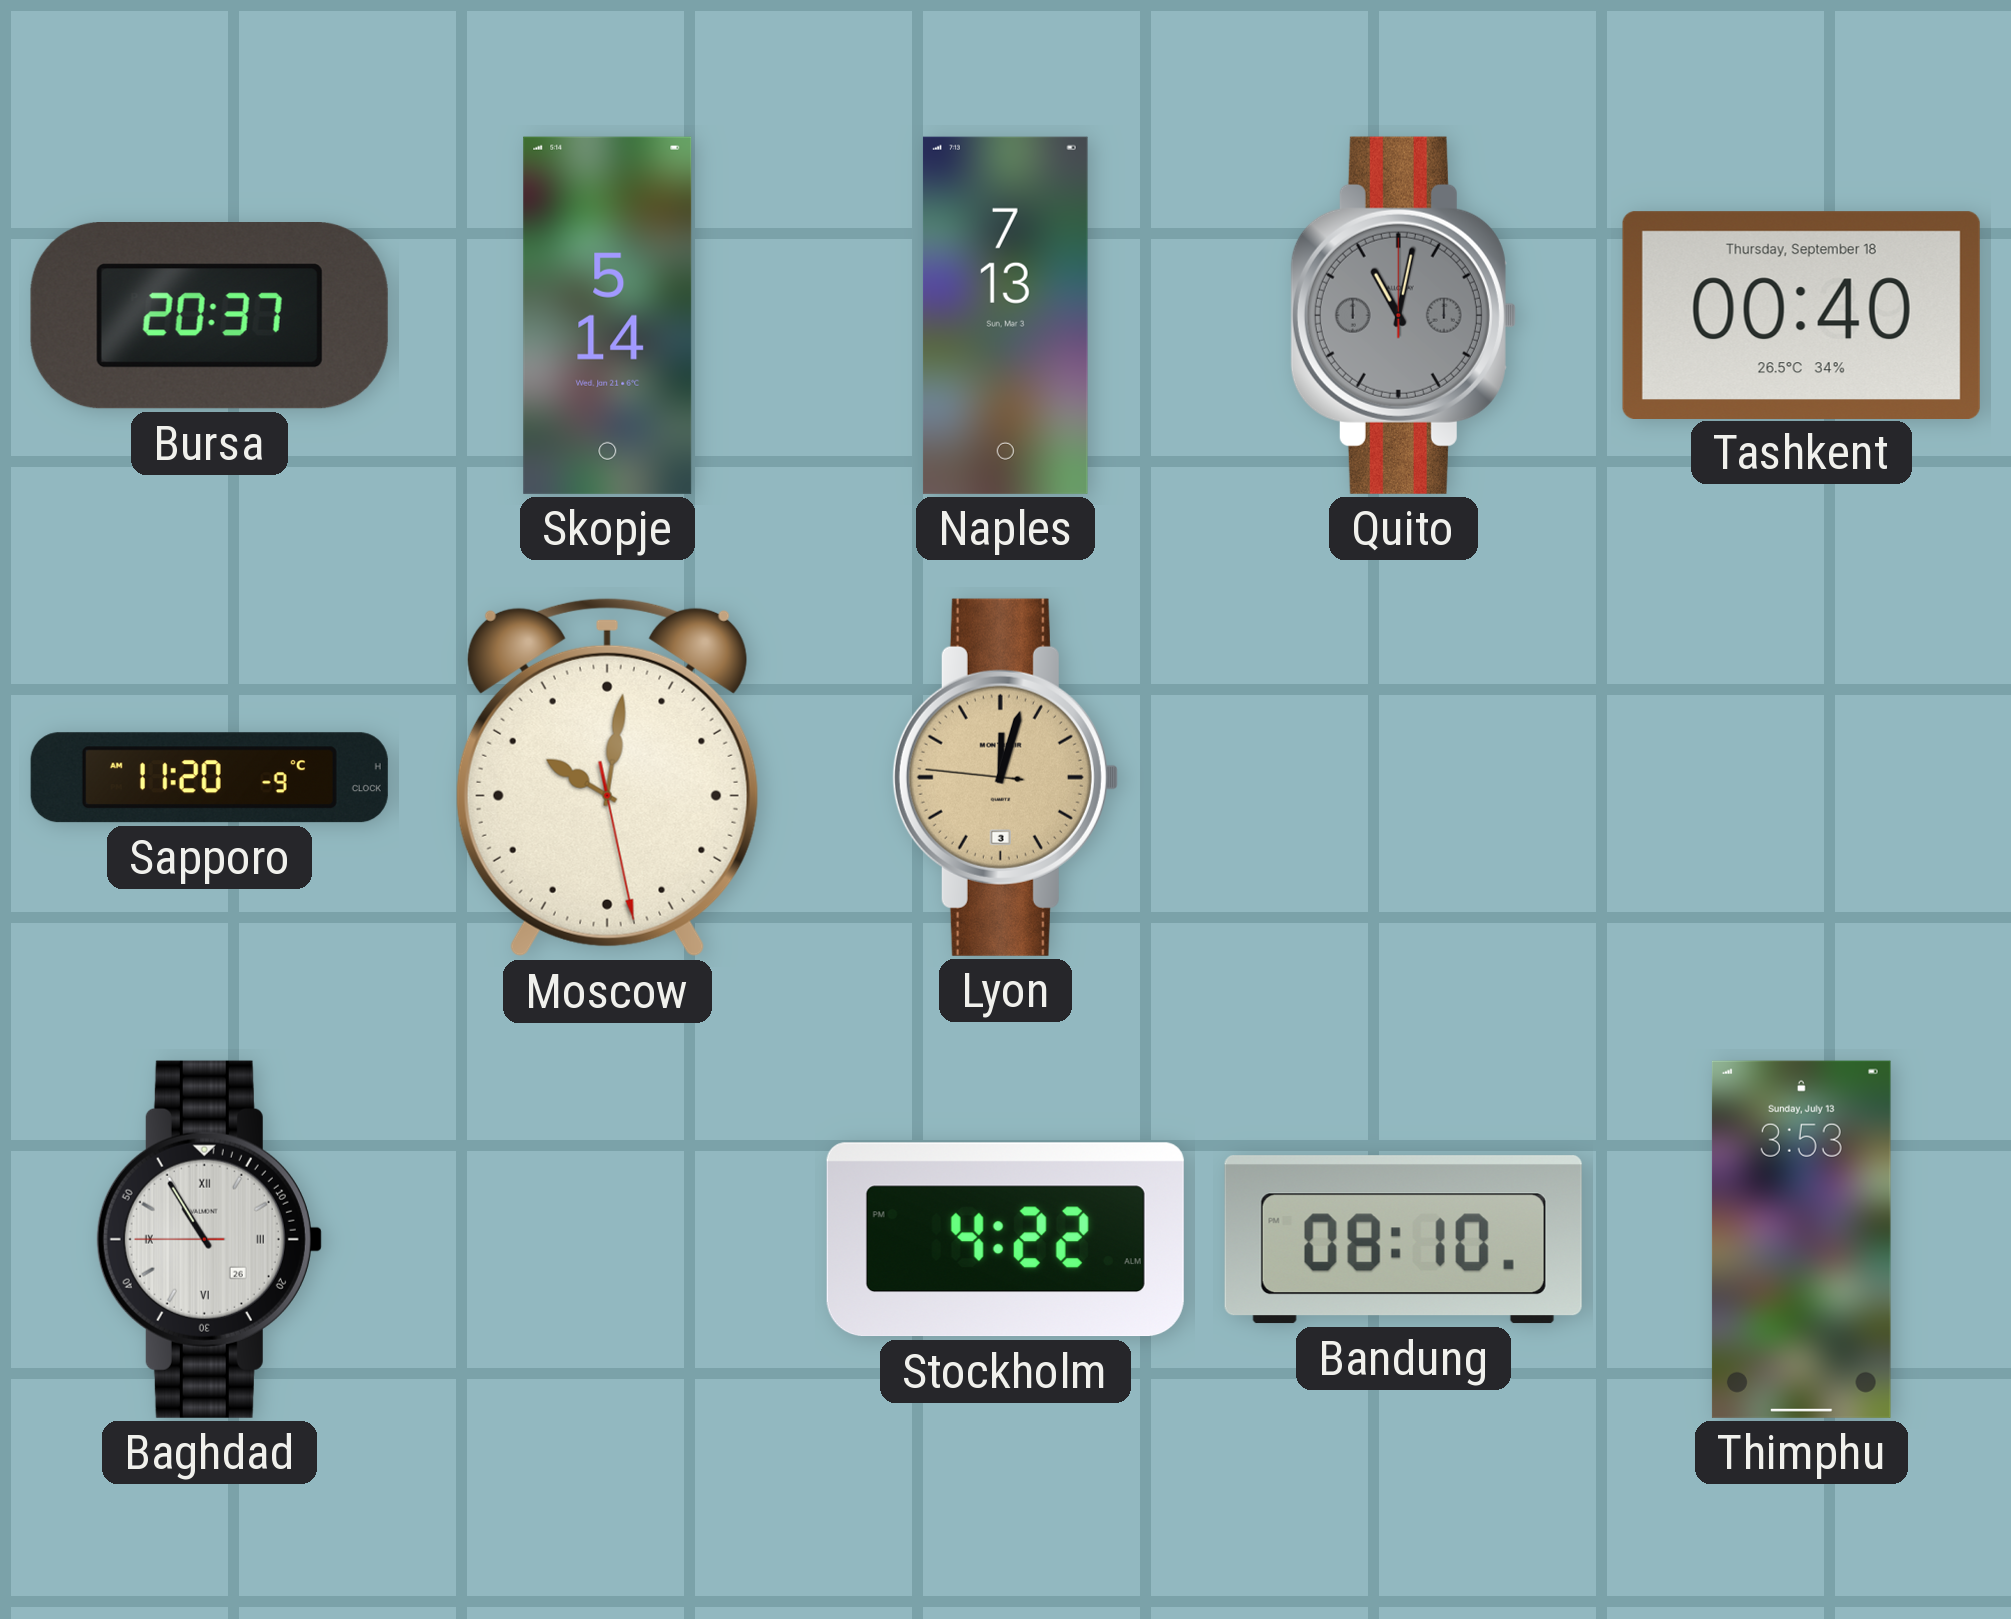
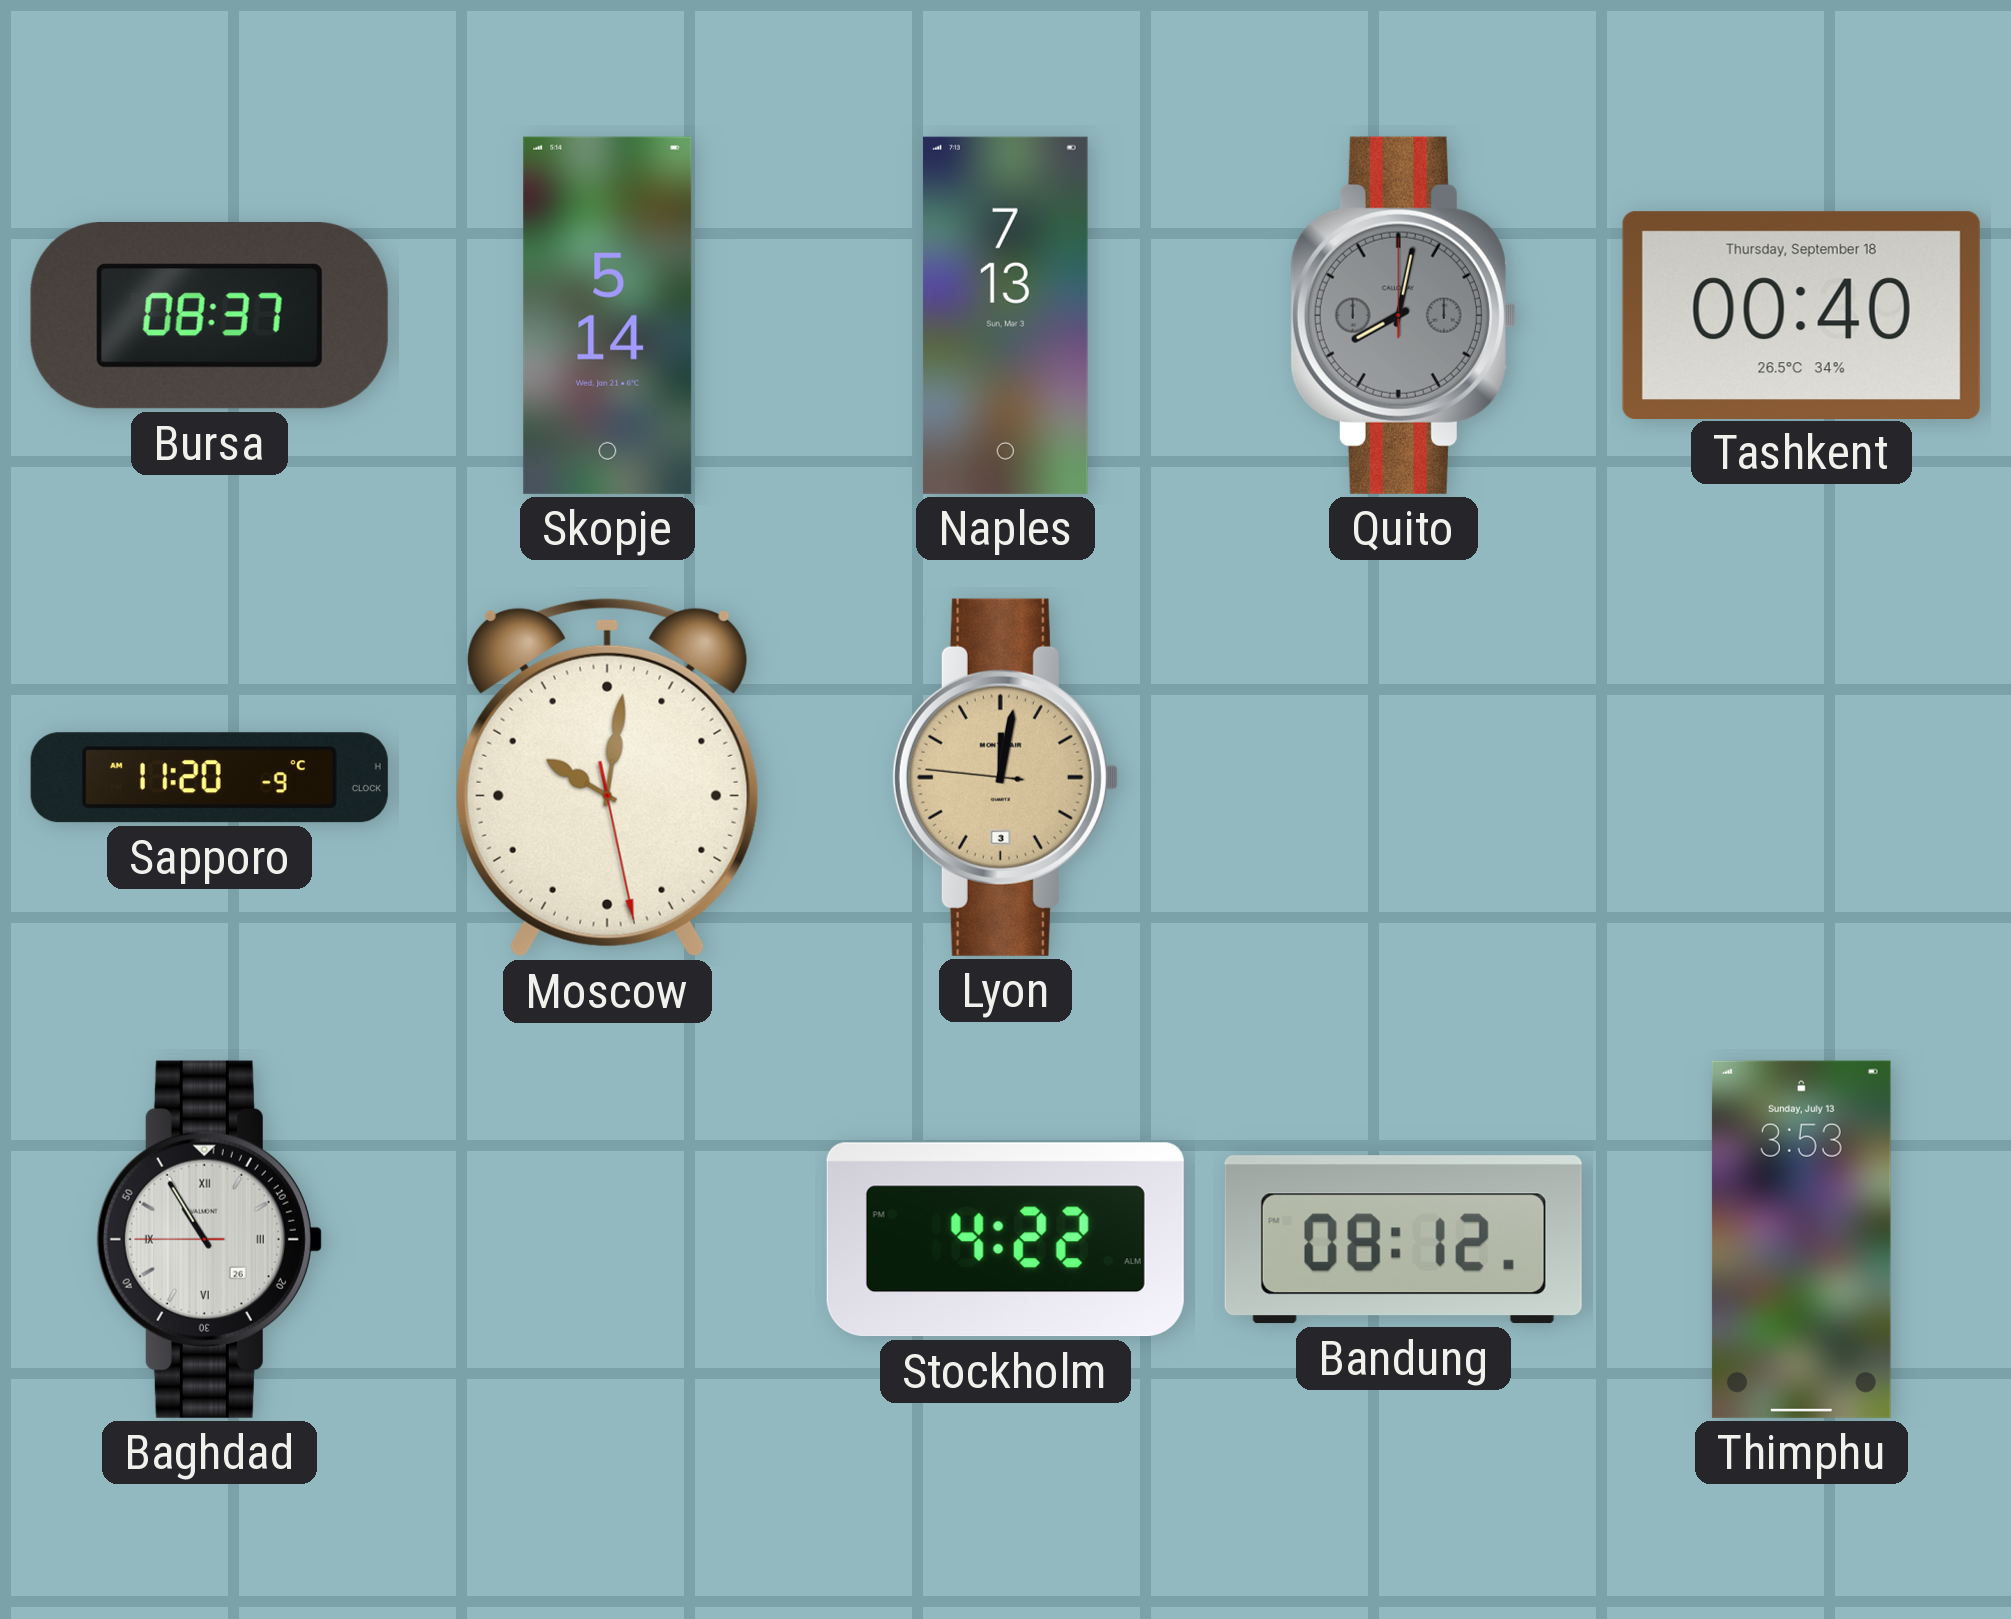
Bursa: 20:37 -> 08:37 (209, 316)
Quito: 11:02 -> 8:02 (1403, 315)
Lyon: 12:02 -> 12:01 (1005, 777)
Bandung: 08:10 -> 08:12 (1403, 1240)
